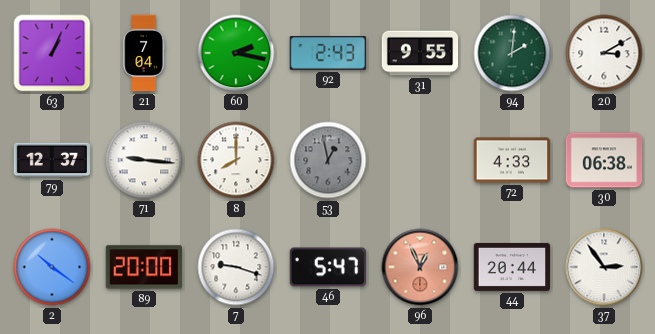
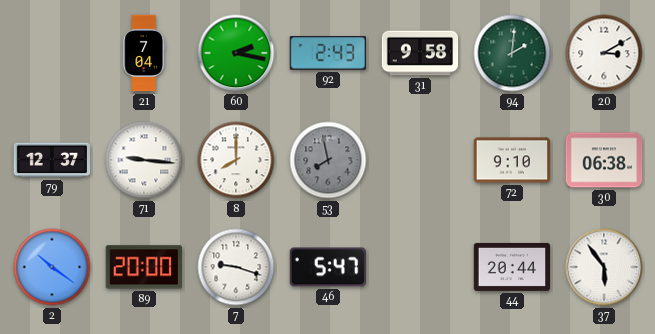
63: 1:04 -> none (52, 53)
31: 9:55 -> 9:58 (420, 53)
53: 12:58 -> 7:58 (328, 160)
72: 4:33 -> 9:10 (512, 160)
96: 12:56 -> none (420, 267)
37: 2:54 -> 5:54 (604, 267)
